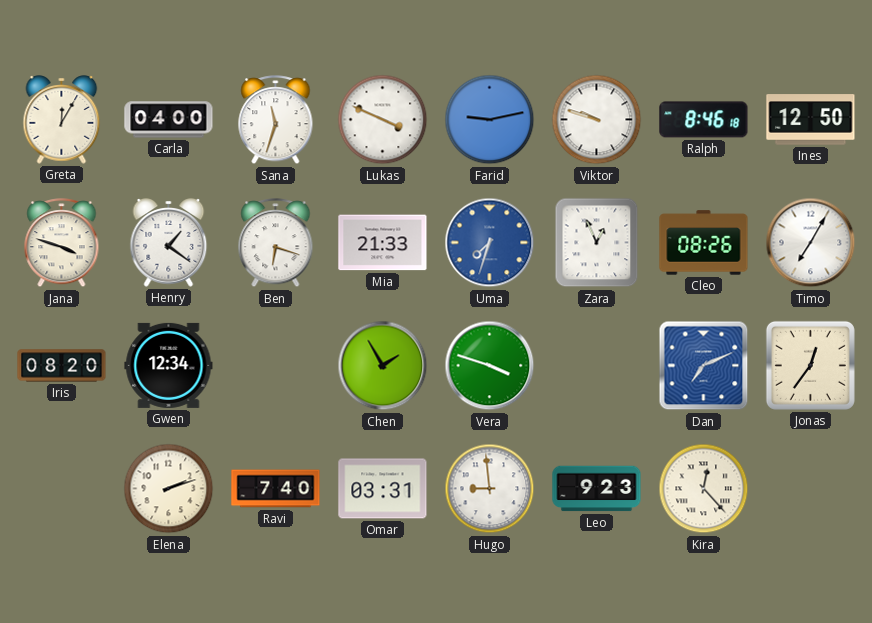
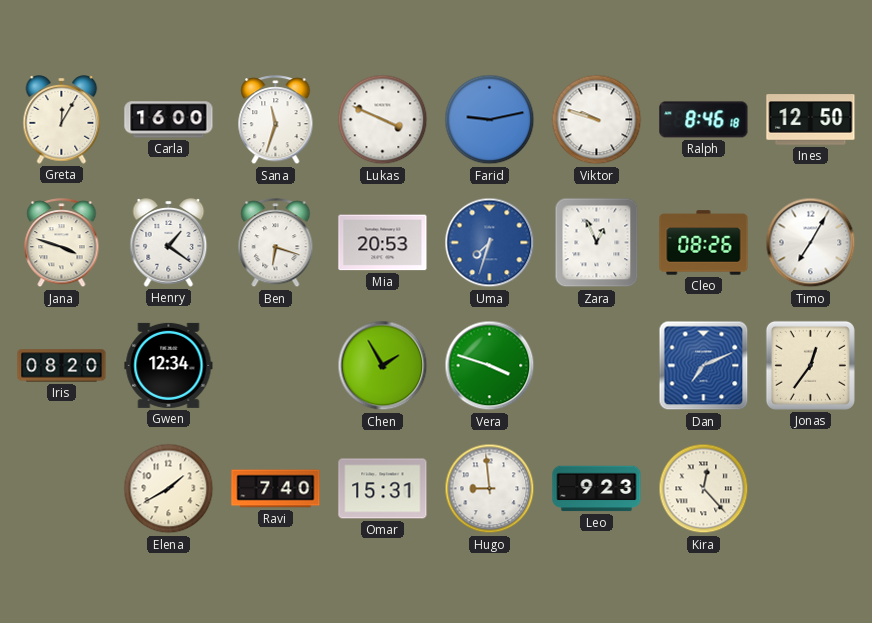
Carla: 04:00 -> 16:00 (169, 120)
Mia: 21:33 -> 20:53 (383, 243)
Elena: 2:12 -> 1:40 (169, 489)
Omar: 03:31 -> 15:31 (383, 489)
